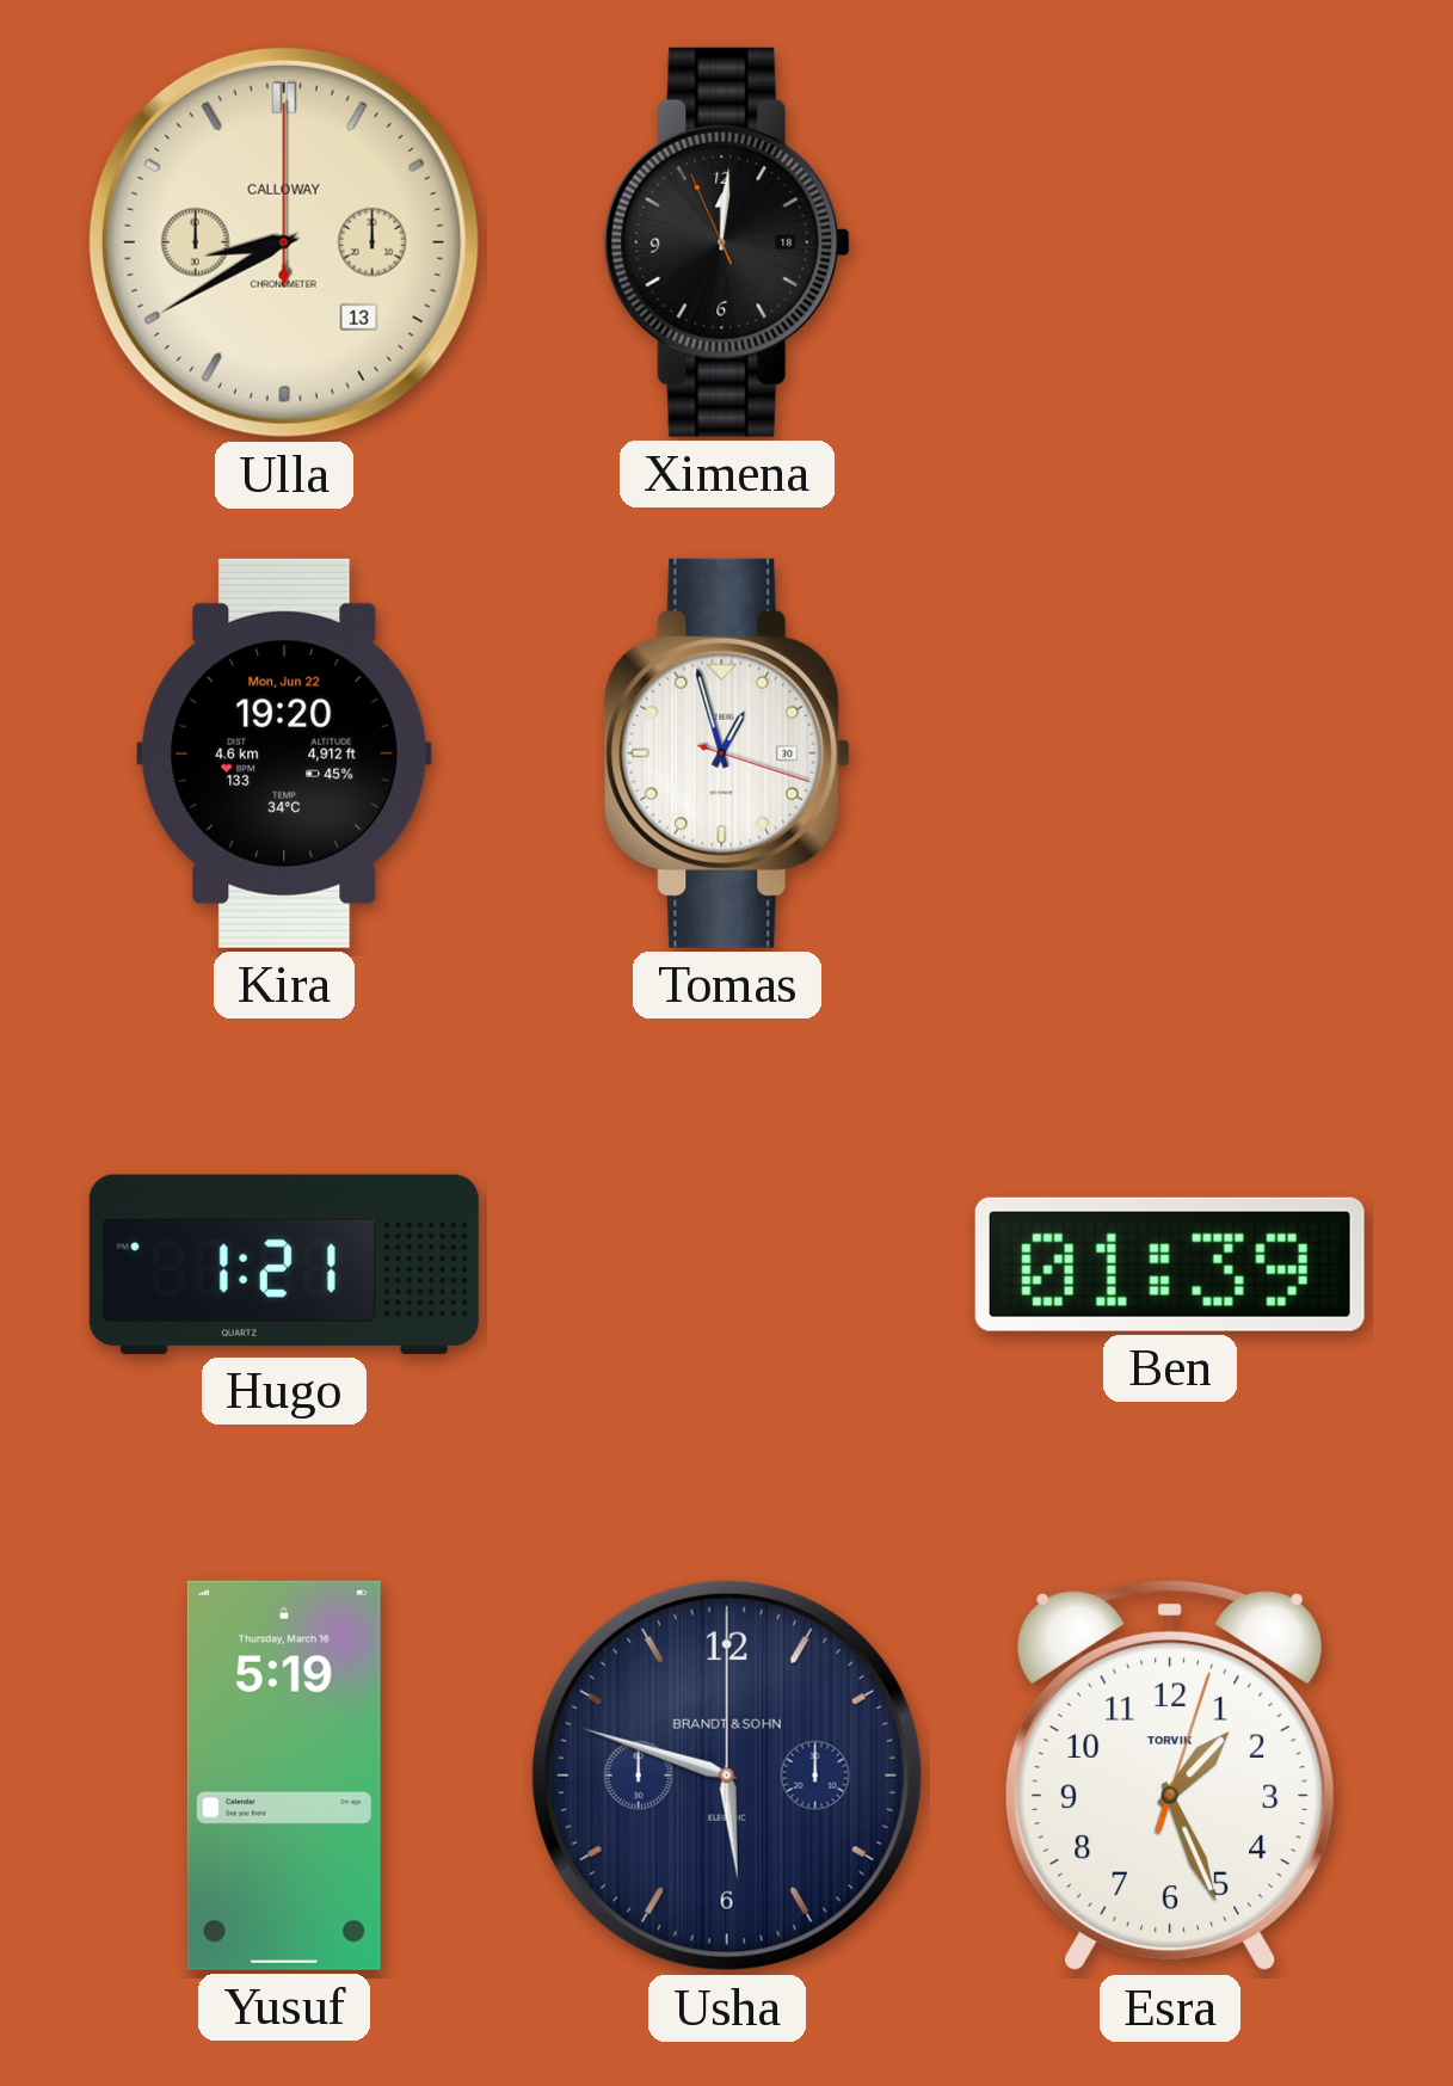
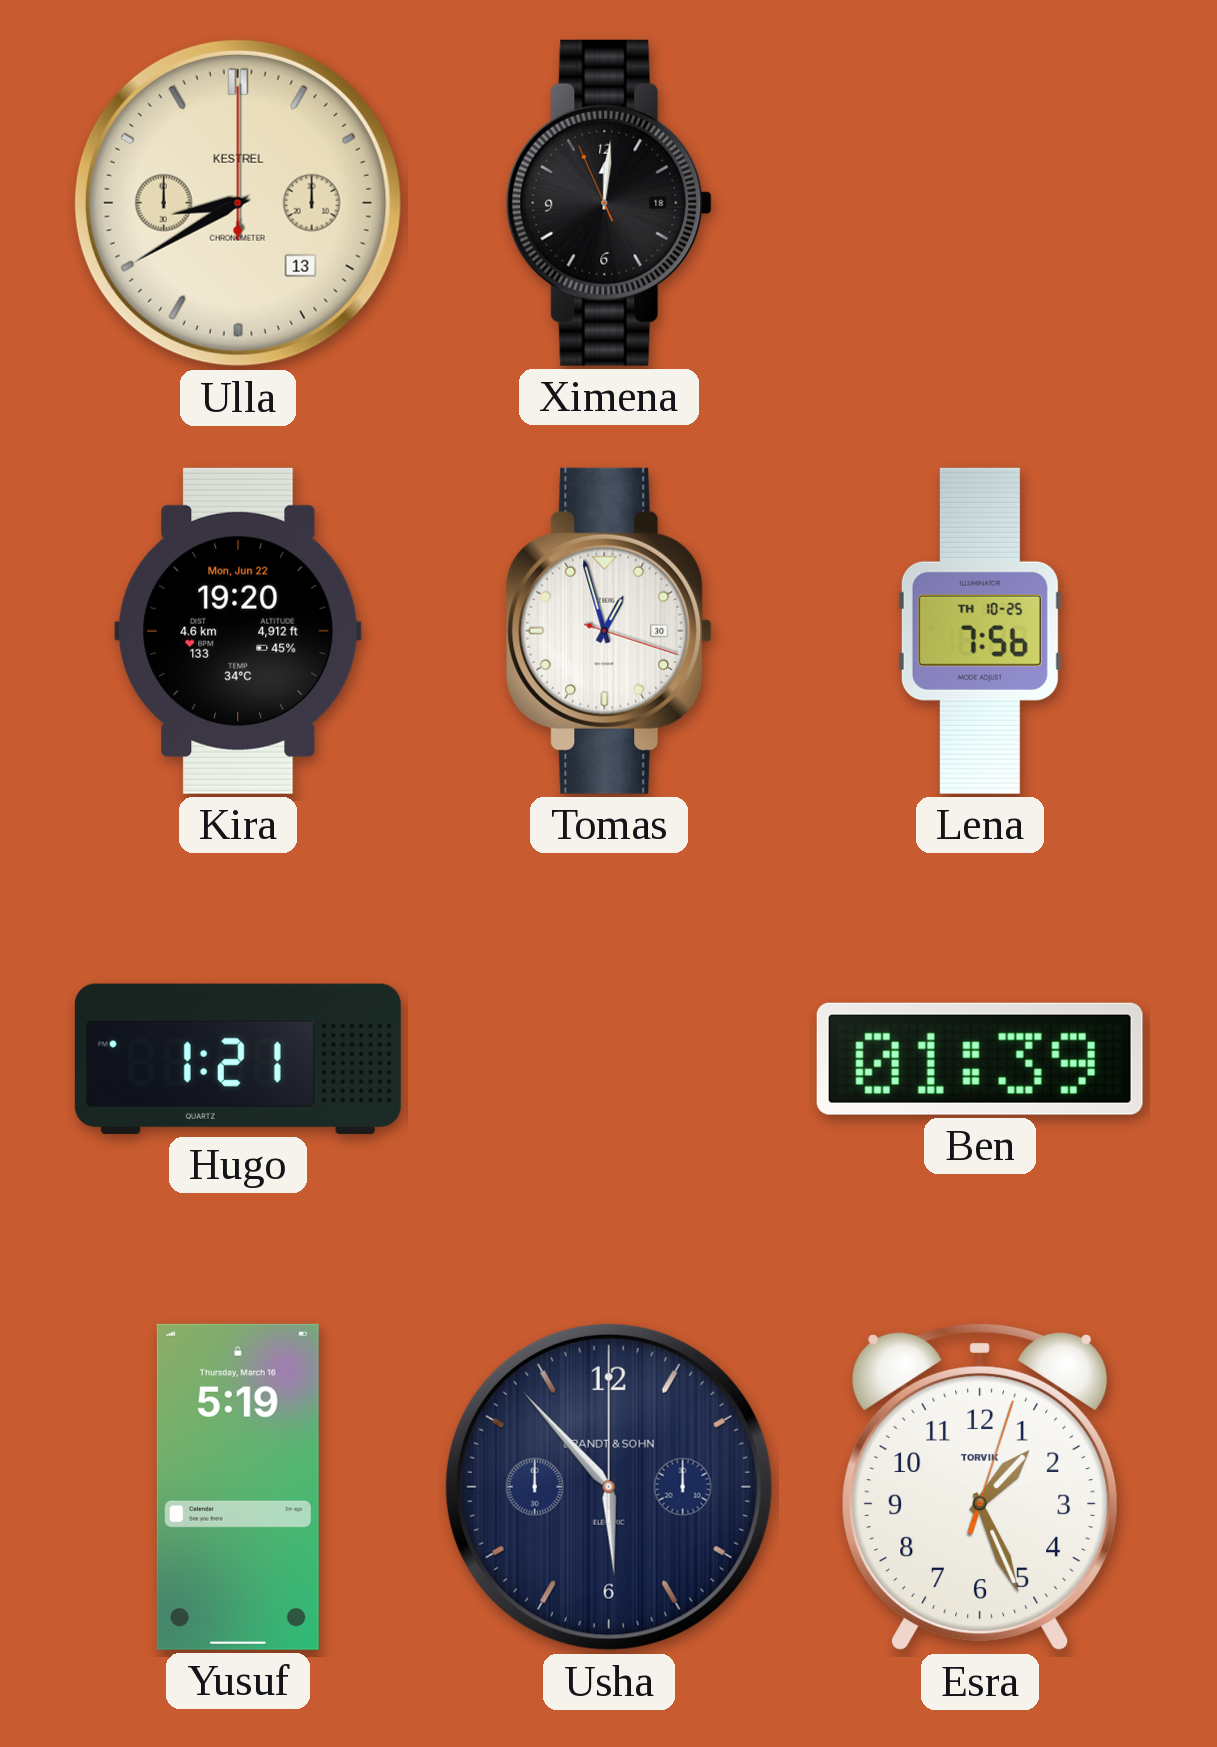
Ulla brand: CALLOWAY -> KESTREL (238, 203)
Lena: none -> 7:56 (980, 631)
Usha: 5:48 -> 5:53 (609, 1487)
